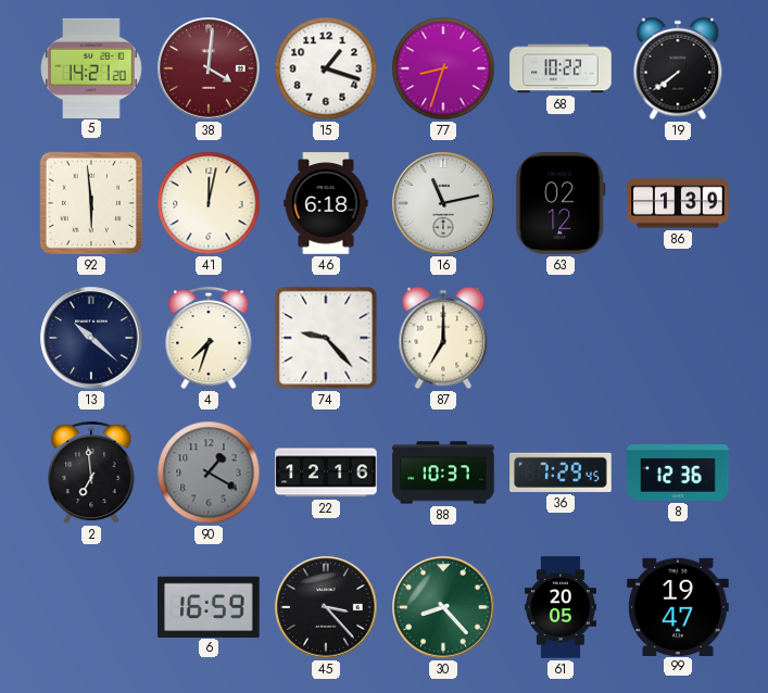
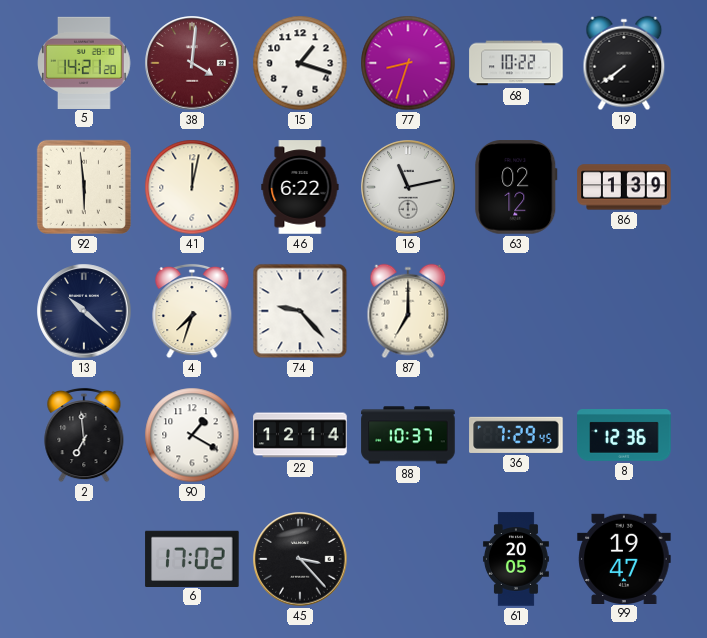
46: 6:18 -> 6:22 (300, 187)
90 dial: grey -> white (192, 435)
22: 12:16 -> 12:14 (300, 435)
6: 16:59 -> 17:02 (192, 558)
30: 8:23 -> none (443, 607)
